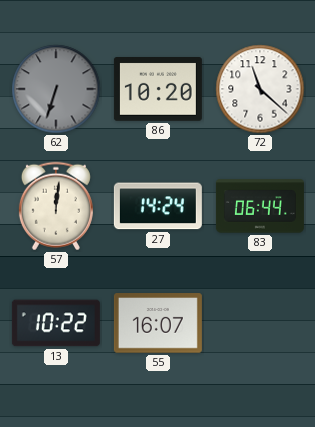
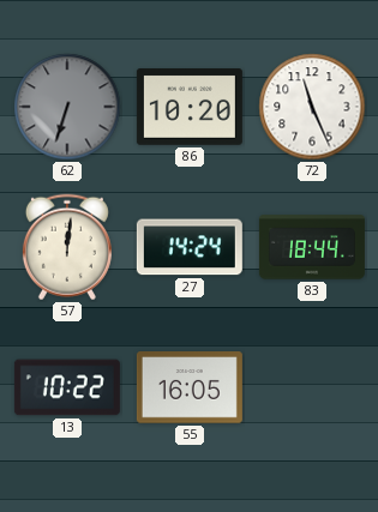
72: 11:22 -> 11:26 (312, 107)
83: 06:44 -> 18:44 (312, 247)
55: 16:07 -> 16:05 (190, 387)
